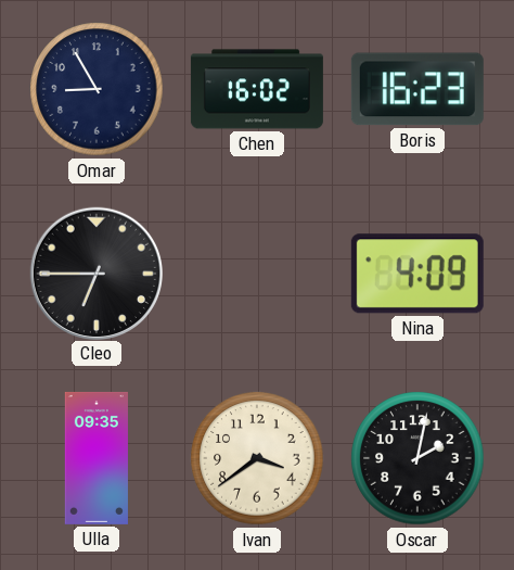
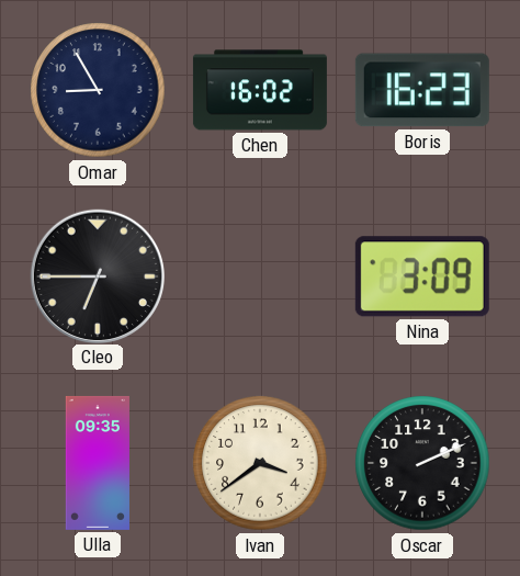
Nina: 4:09 -> 3:09 (422, 276)
Oscar: 2:02 -> 2:11 (422, 463)
